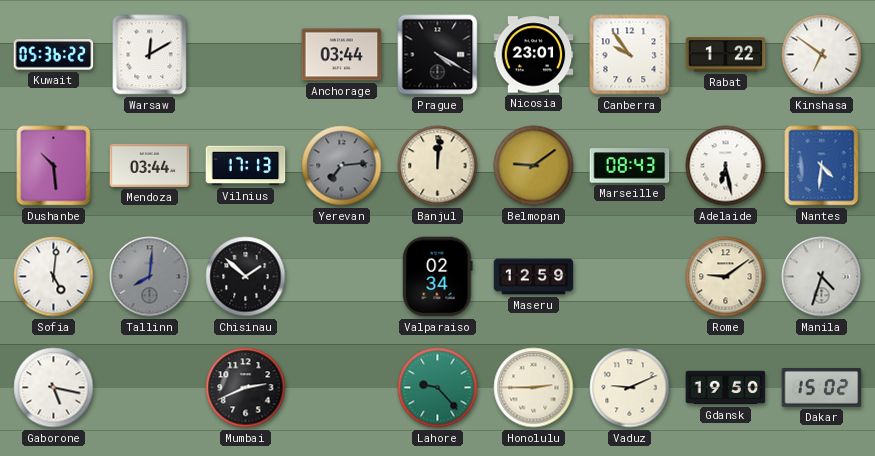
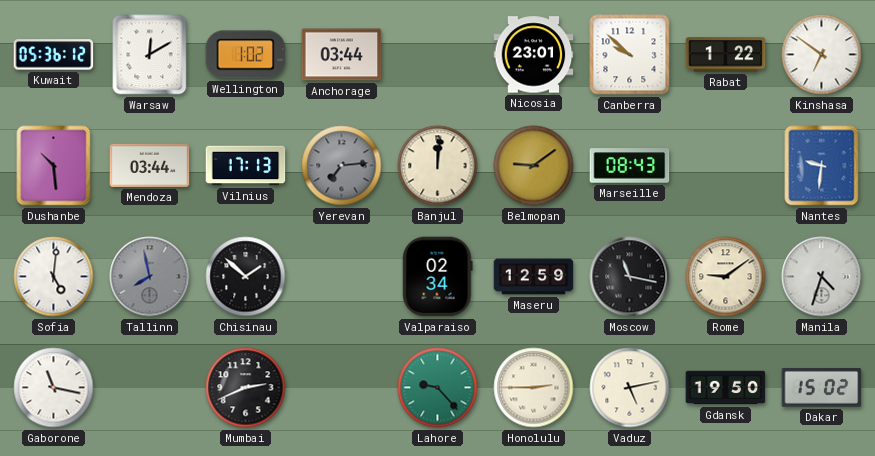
Kuwait: 05:36:22 -> 05:36:12 (54, 55)
Wellington: none -> 1:02 (246, 55)
Prague: 4:20 -> none (438, 55)
Canberra: 9:54 -> 9:52 (630, 55)
Adelaide: 6:28 -> none (726, 166)
Nantes: 4:31 -> 9:31 (822, 166)
Tallinn: 8:01 -> 7:58 (150, 277)
Moscow: none -> 11:17 (630, 277)
Gaborone: 5:17 -> 11:17 (54, 388)
Vaduz: 9:11 -> 5:13 (630, 388)
